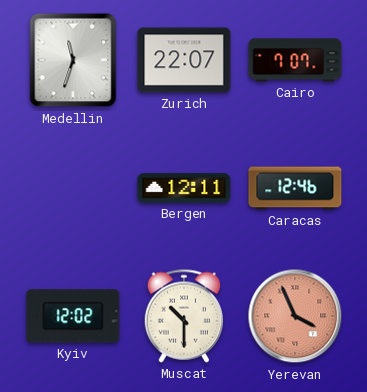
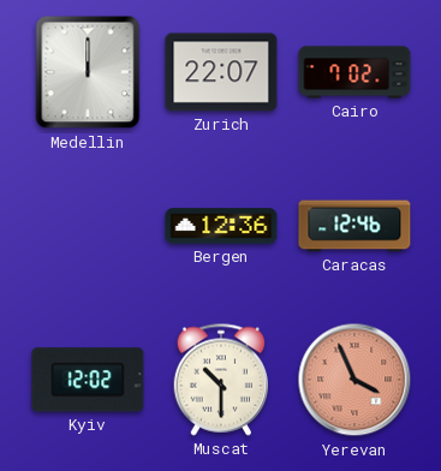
Medellin: 11:33 -> 12:00 (88, 72)
Cairo: 7:07 -> 7:02 (354, 72)
Bergen: 12:11 -> 12:36 (221, 226)
